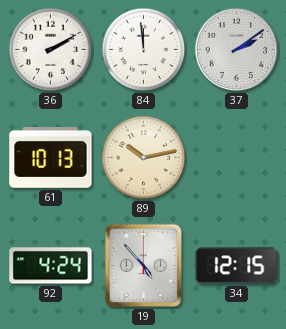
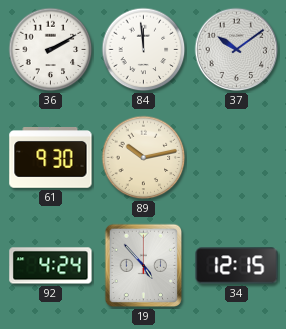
37: 2:09 -> 10:09 (237, 50)
61: 10:13 -> 9:30 (51, 158)
